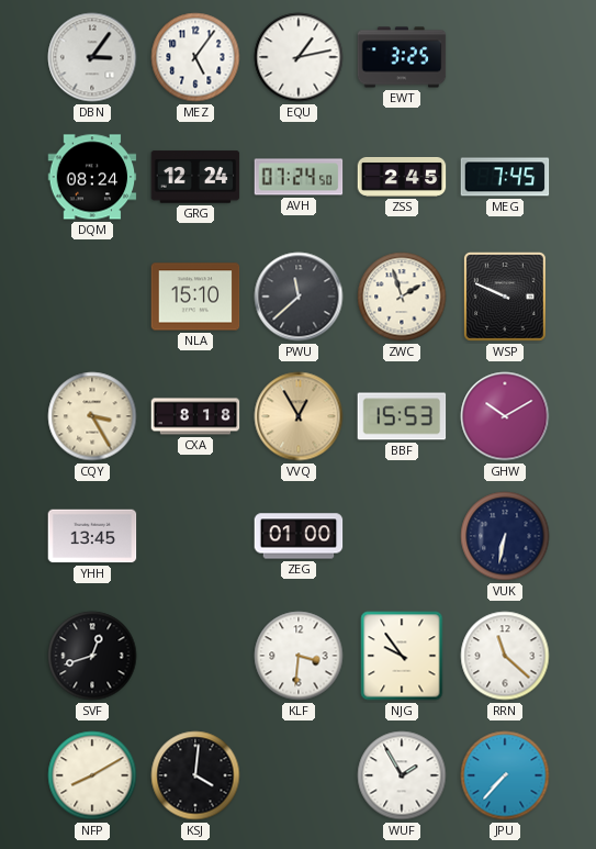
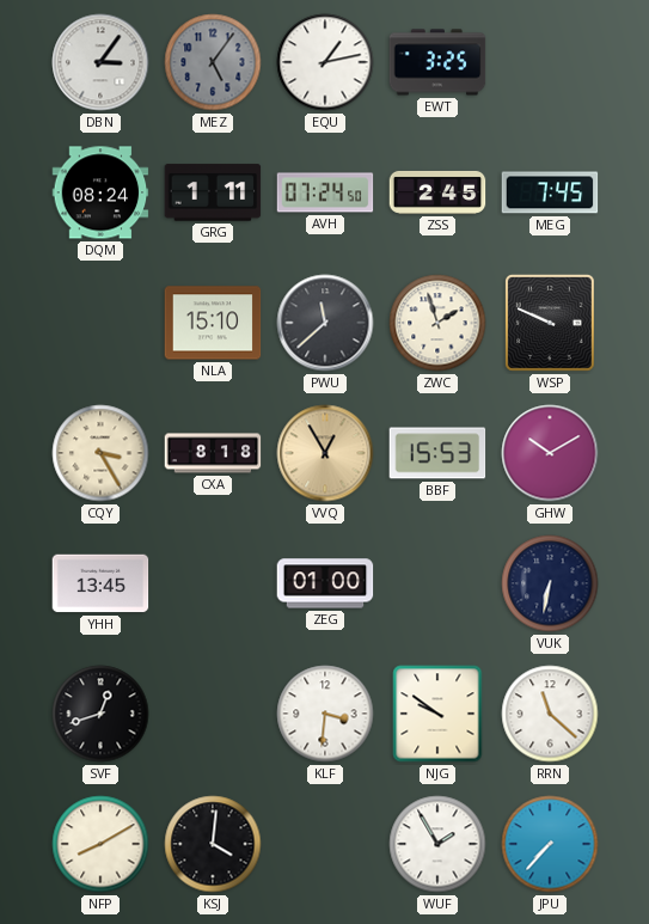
MEZ dial: white -> grey (213, 62)
GRG: 12:24 -> 1:11 (213, 192)
NJG: 9:54 -> 9:51 (437, 714)
